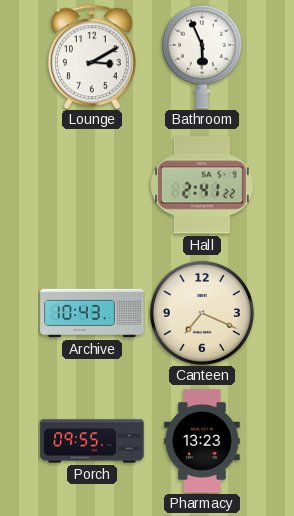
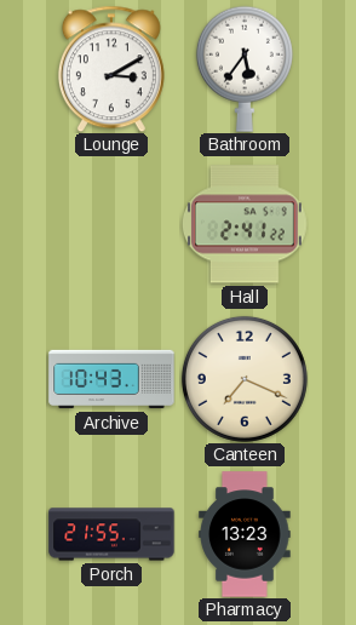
Bathroom: 5:56 -> 5:36 (245, 69)
Porch: 09:55 -> 21:55 (111, 534)
